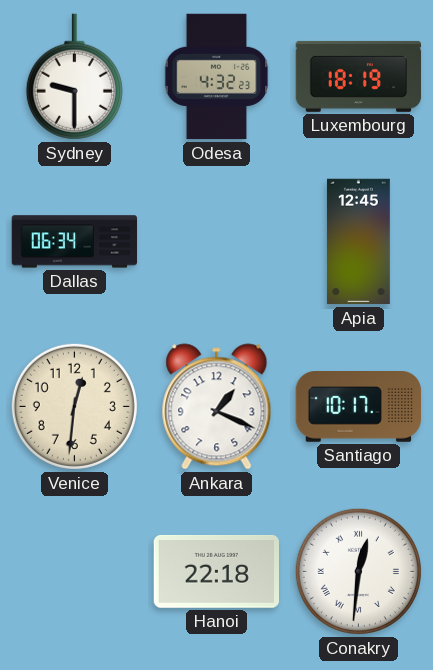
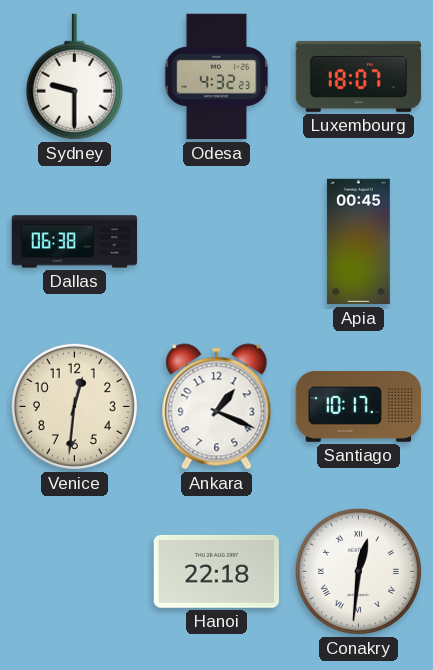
Luxembourg: 18:19 -> 18:07 (359, 76)
Dallas: 06:34 -> 06:38 (75, 242)
Apia: 12:45 -> 00:45 (358, 242)
